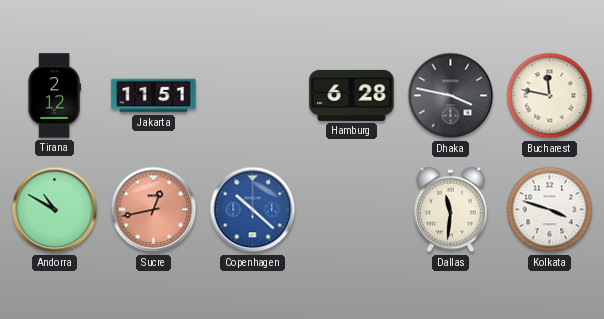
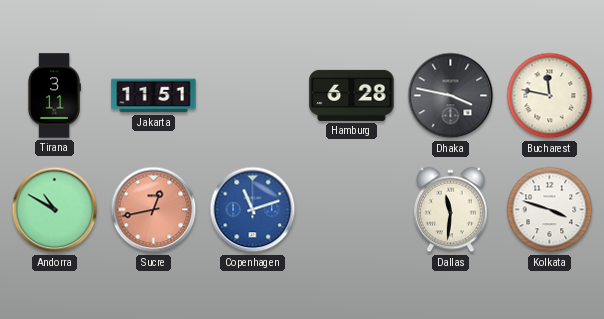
Tirana: 2:12 -> 3:11 (54, 96)
Copenhagen: 10:22 -> 11:12 (253, 210)
